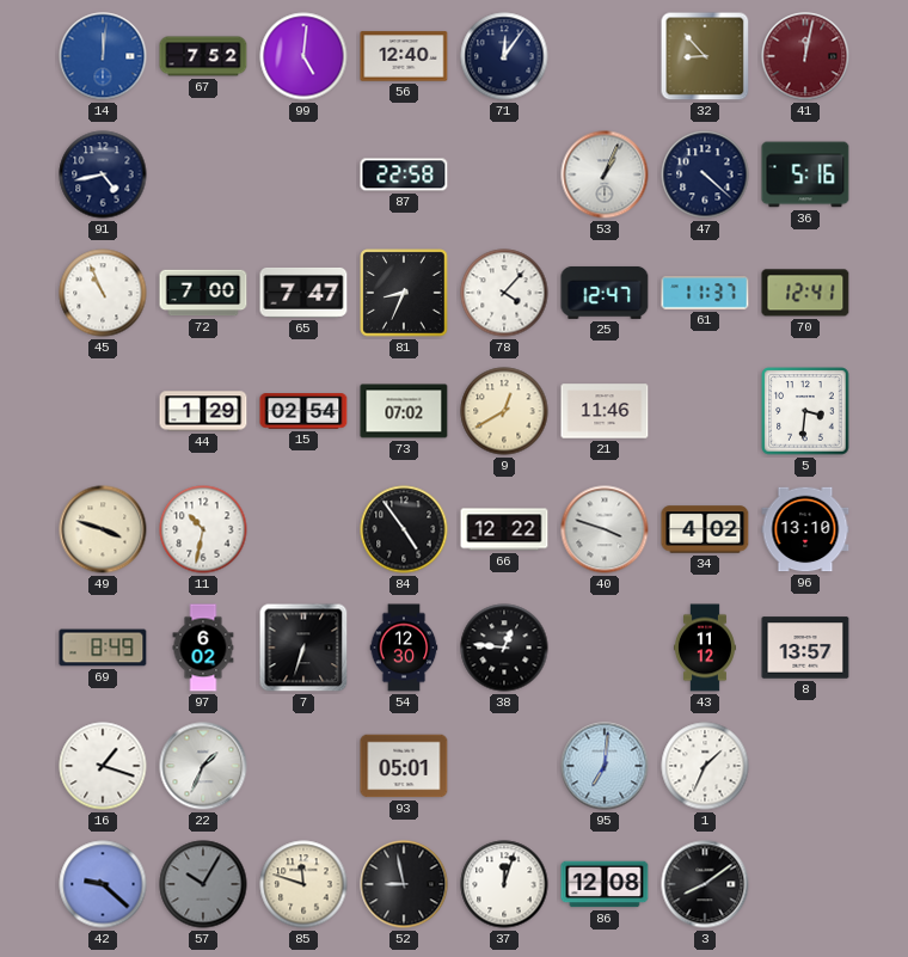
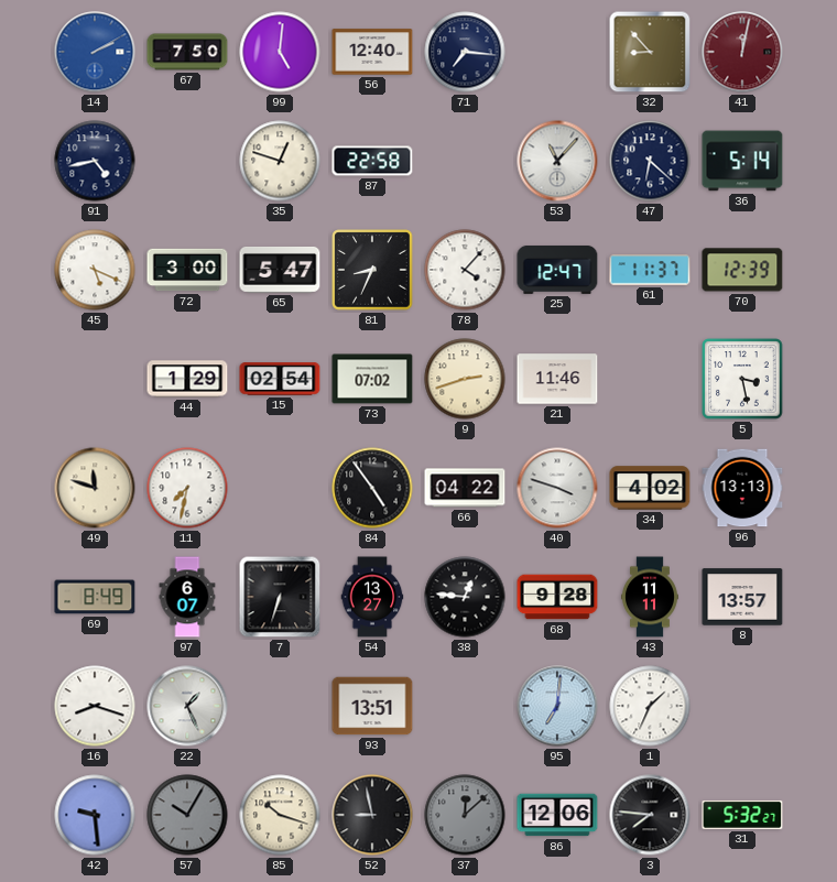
14: 12:01 -> 2:10 (95, 52)
67: 7:52 -> 7:50 (187, 52)
71: 12:06 -> 7:16 (465, 52)
35: none -> 12:48 (280, 161)
53: 1:04 -> 11:07 (557, 161)
47: 4:22 -> 6:22 (650, 161)
36: 5:16 -> 5:14 (742, 161)
45: 10:56 -> 5:19 (95, 270)
72: 7:00 -> 3:00 (187, 270)
65: 7:47 -> 5:47 (280, 270)
70: 12:41 -> 12:39 (742, 270)
9: 12:40 -> 2:42 (465, 379)
5: 3:31 -> 3:28 (742, 379)
49: 3:48 -> 11:48 (95, 488)
11: 10:32 -> 7:32 (187, 488)
66: 12:22 -> 04:22 (465, 488)
96: 13:10 -> 13:13 (742, 488)
97: 6:02 -> 6:07 (187, 597)
54: 12:30 -> 13:27 (372, 597)
68: none -> 9:28 (557, 597)
43: 11:12 -> 11:11 (650, 597)
16: 1:18 -> 8:18 (95, 706)
22: 1:34 -> 1:26 (187, 706)
93: 05:01 -> 13:51 (372, 706)
42: 9:22 -> 9:29 (95, 815)
85: 11:48 -> 10:18 (280, 815)
37: 12:03 -> 12:08 (465, 815)
37 dial: white -> grey (465, 815)
86: 12:08 -> 12:06 (557, 815)
3: 8:09 -> 7:46 (650, 815)
31: none -> 5:32 (742, 815)
